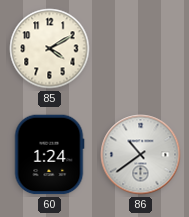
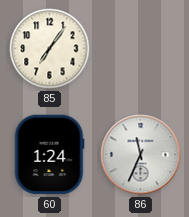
85: 4:10 -> 7:06 (50, 49)
86: 10:39 -> 11:34 (141, 155)
